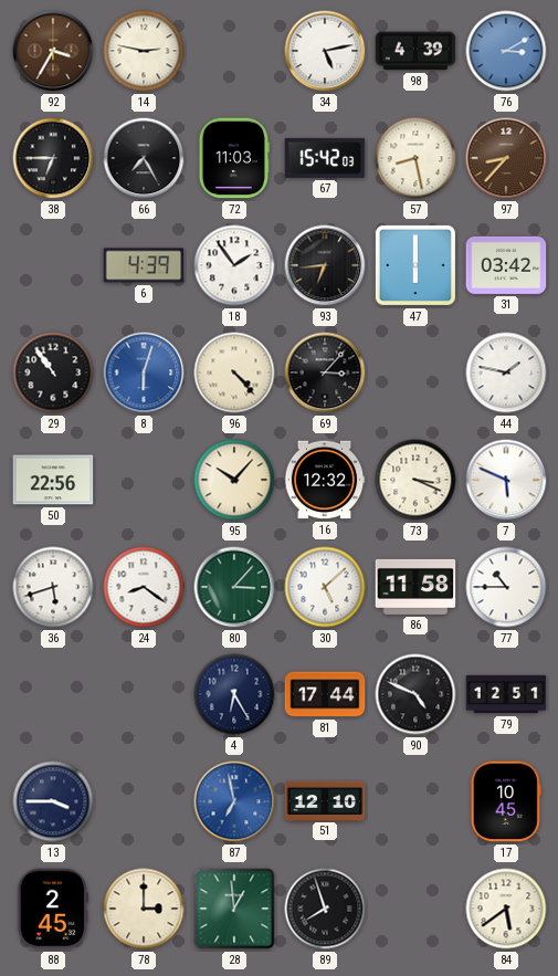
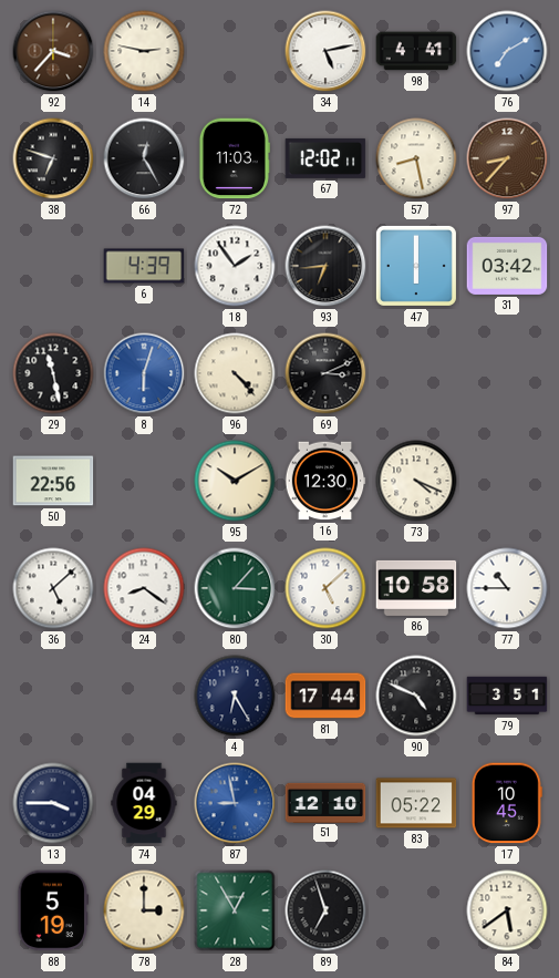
92: 3:35 -> 3:37 (53, 51)
98: 4:39 -> 4:41 (416, 51)
76: 3:10 -> 7:10 (507, 51)
38: 6:45 -> 6:48 (53, 158)
66: 7:25 -> 12:25 (144, 158)
67: 15:42 -> 12:02 (325, 158)
29: 10:54 -> 11:28 (53, 373)
69: 3:07 -> 3:11 (325, 373)
44: 1:47 -> none (506, 372)
95: 10:07 -> 10:10 (235, 481)
16: 12:32 -> 12:30 (325, 481)
73: 3:19 -> 4:19 (416, 481)
7: 5:49 -> none (506, 480)
36: 5:42 -> 5:08 (53, 588)
86: 11:58 -> 10:58 (416, 588)
79: 12:51 -> 3:51 (507, 696)
74: none -> 04:29 (144, 803)
87: 6:58 -> 8:58 (235, 803)
83: none -> 05:22 (416, 803)
88: 2:45 -> 5:19 (53, 910)
28: 12:59 -> 12:55 (235, 910)
89: 7:57 -> 6:57 (325, 910)
